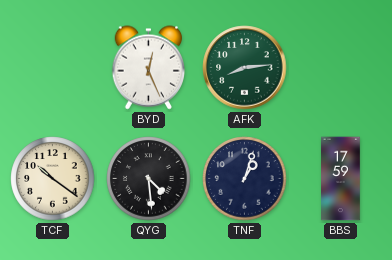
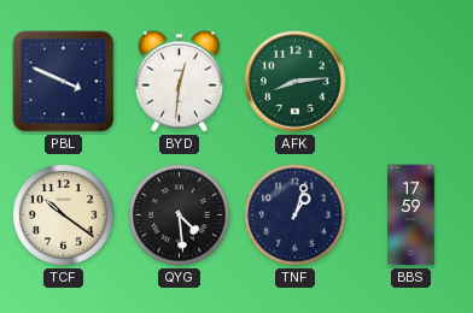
PBL: none -> 3:49 (64, 82)
BYD: 12:26 -> 12:31 (179, 82)
